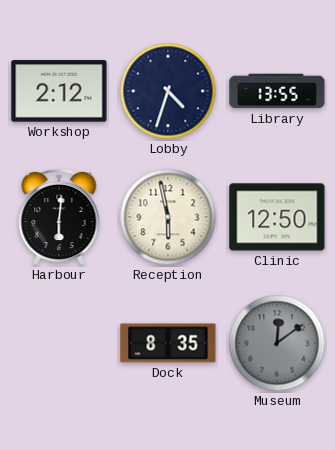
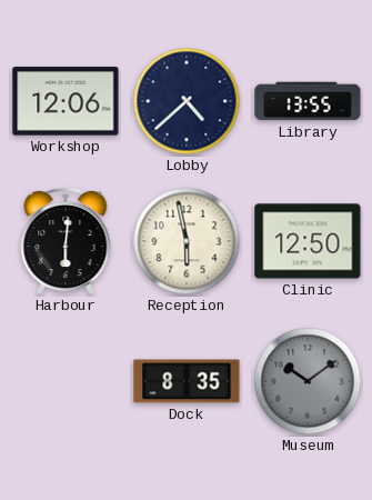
Workshop: 2:12 -> 12:06 (66, 101)
Lobby: 4:33 -> 4:38 (187, 101)
Museum: 12:09 -> 10:09 (308, 381)
